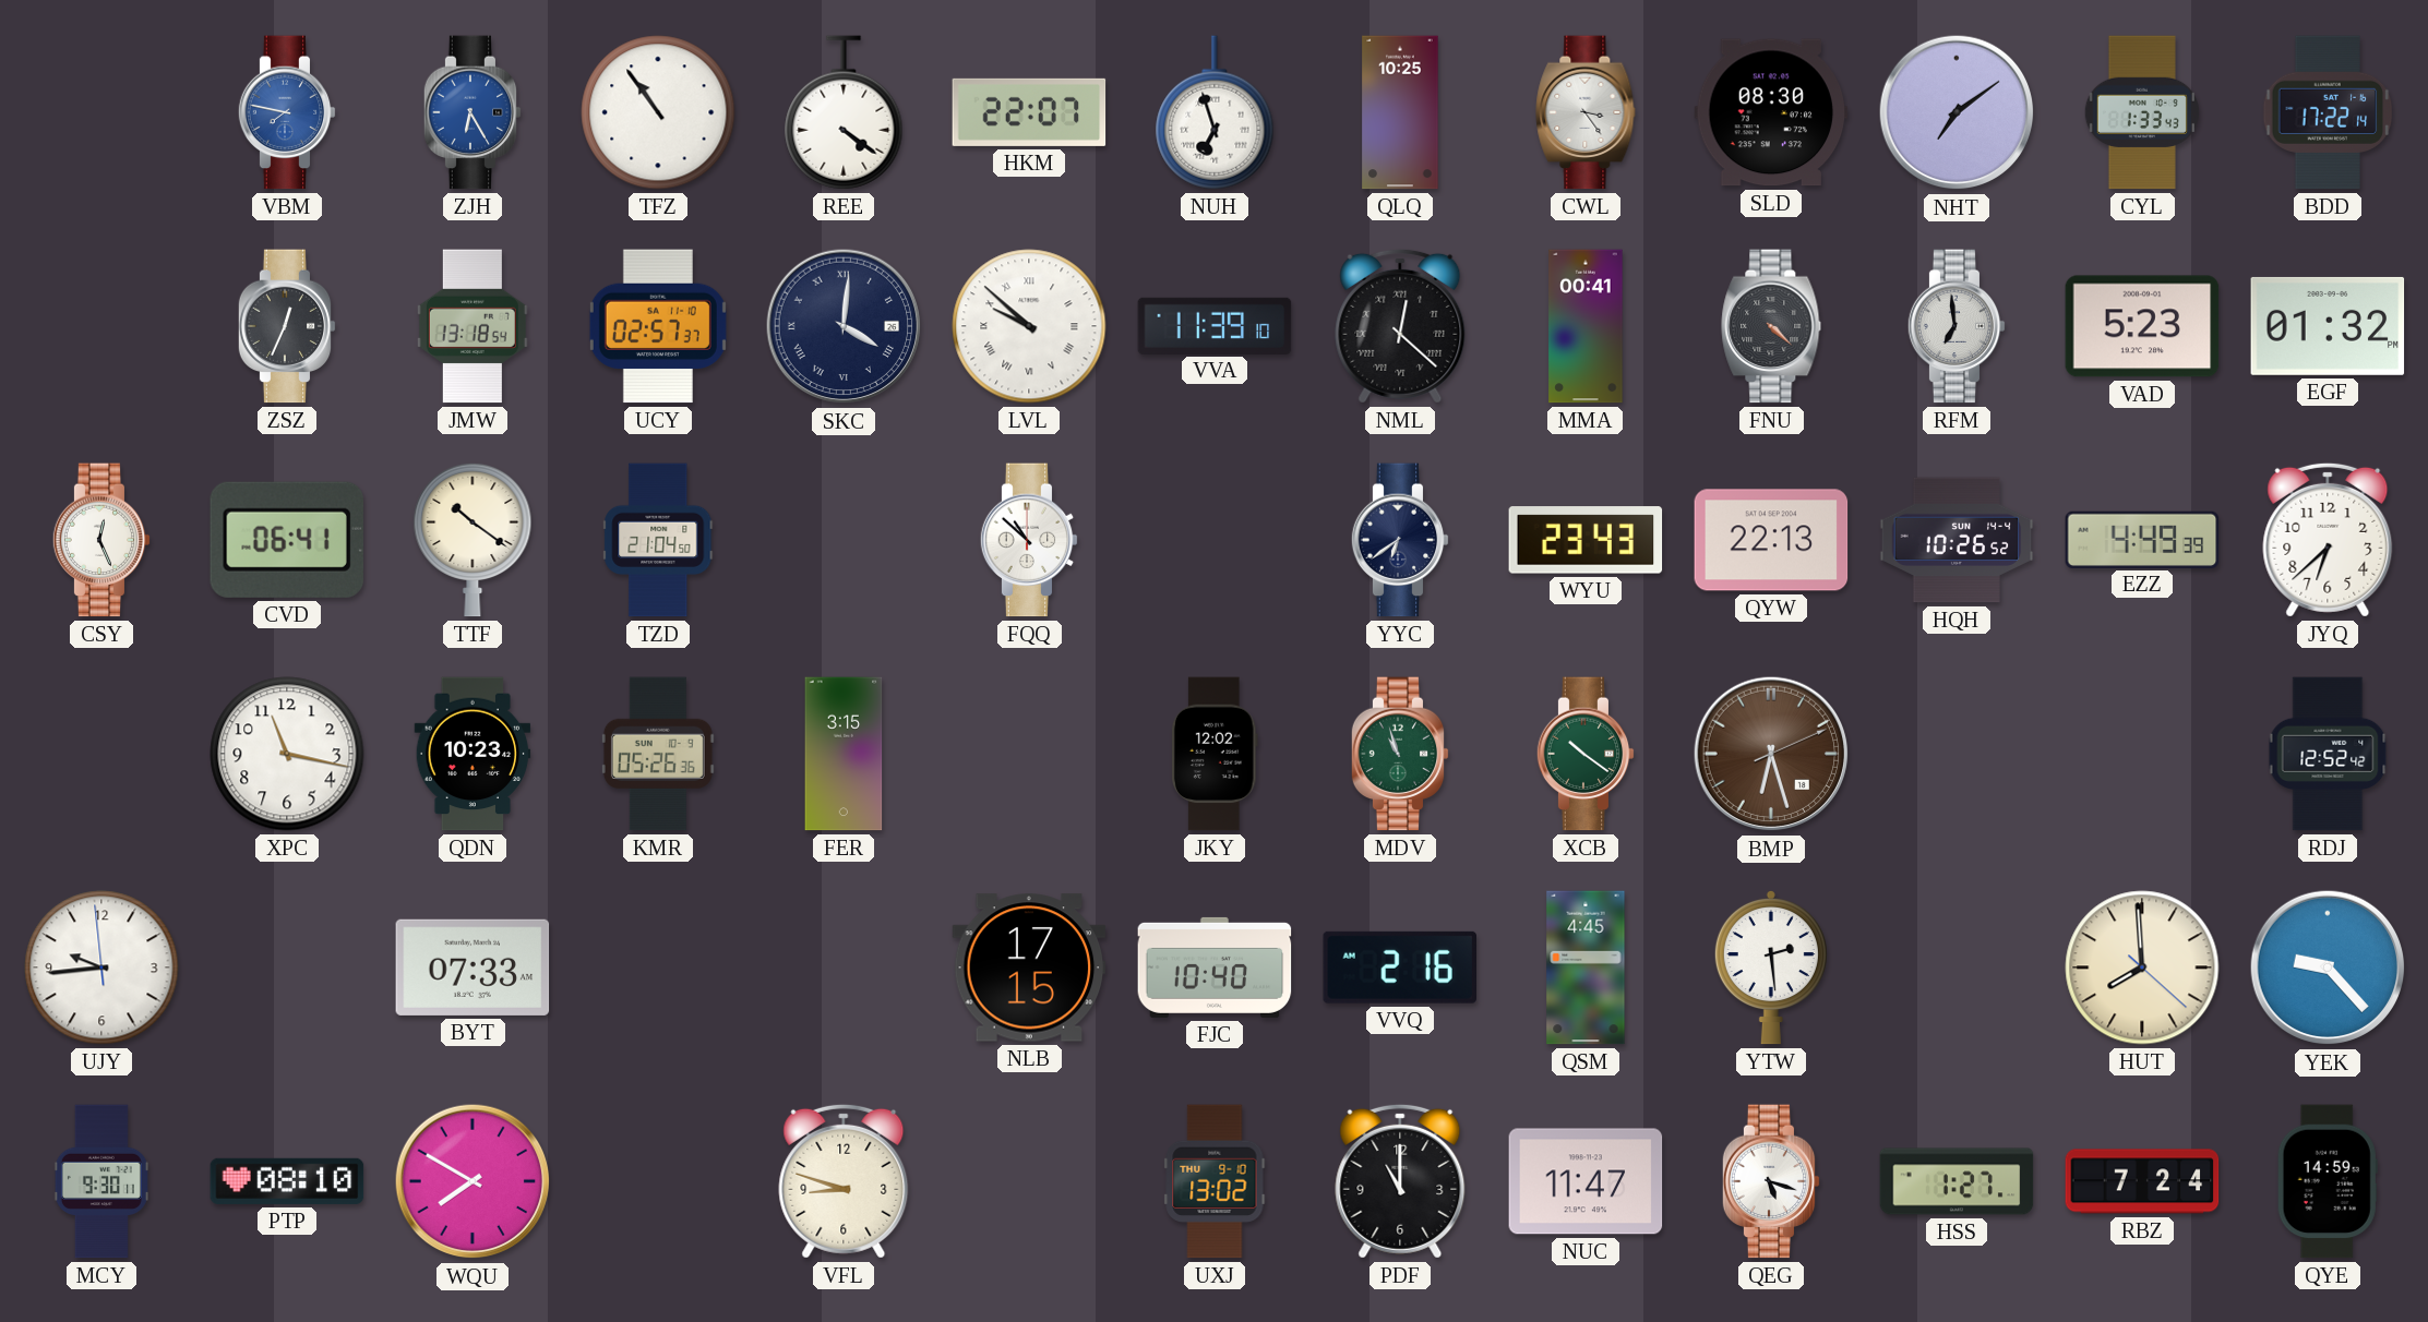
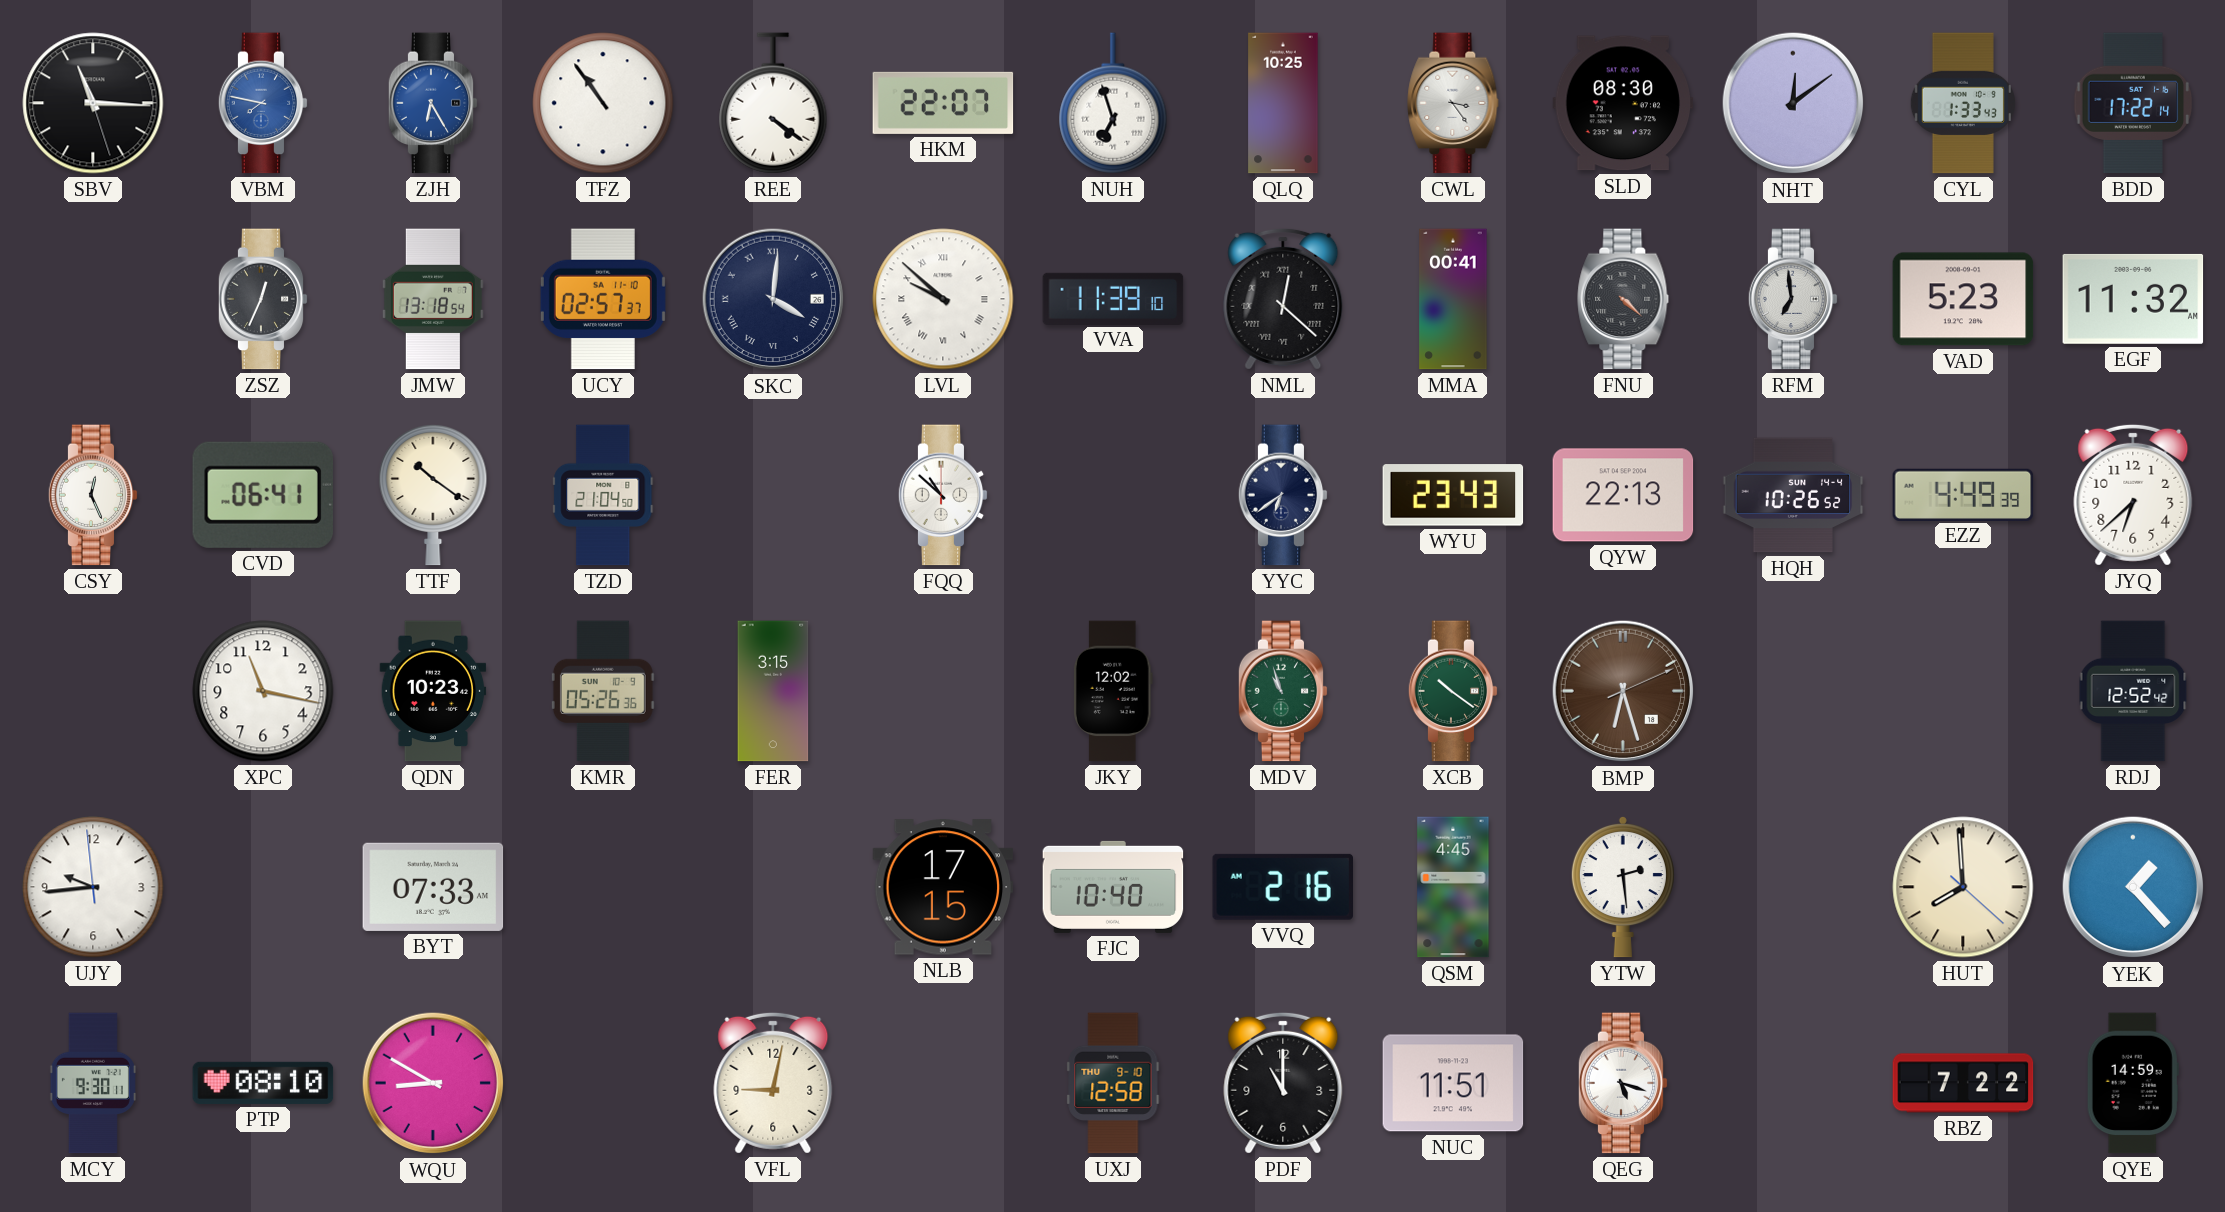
SBV: none -> 11:15 (93, 103)
NHT: 7:09 -> 12:09 (1793, 103)
EGF: 01:32 -> 11:32 (2133, 299)
YEK: 9:23 -> 1:23 (2133, 887)
WQU: 7:50 -> 8:50 (433, 1083)
VFL: 8:48 -> 9:02 (773, 1083)
UXJ: 13:02 -> 12:58 (1113, 1083)
NUC: 11:47 -> 11:51 (1453, 1083)
HSS: 1:27 -> none (1957, 1181)
RBZ: 7:24 -> 7:22 (1963, 1083)
